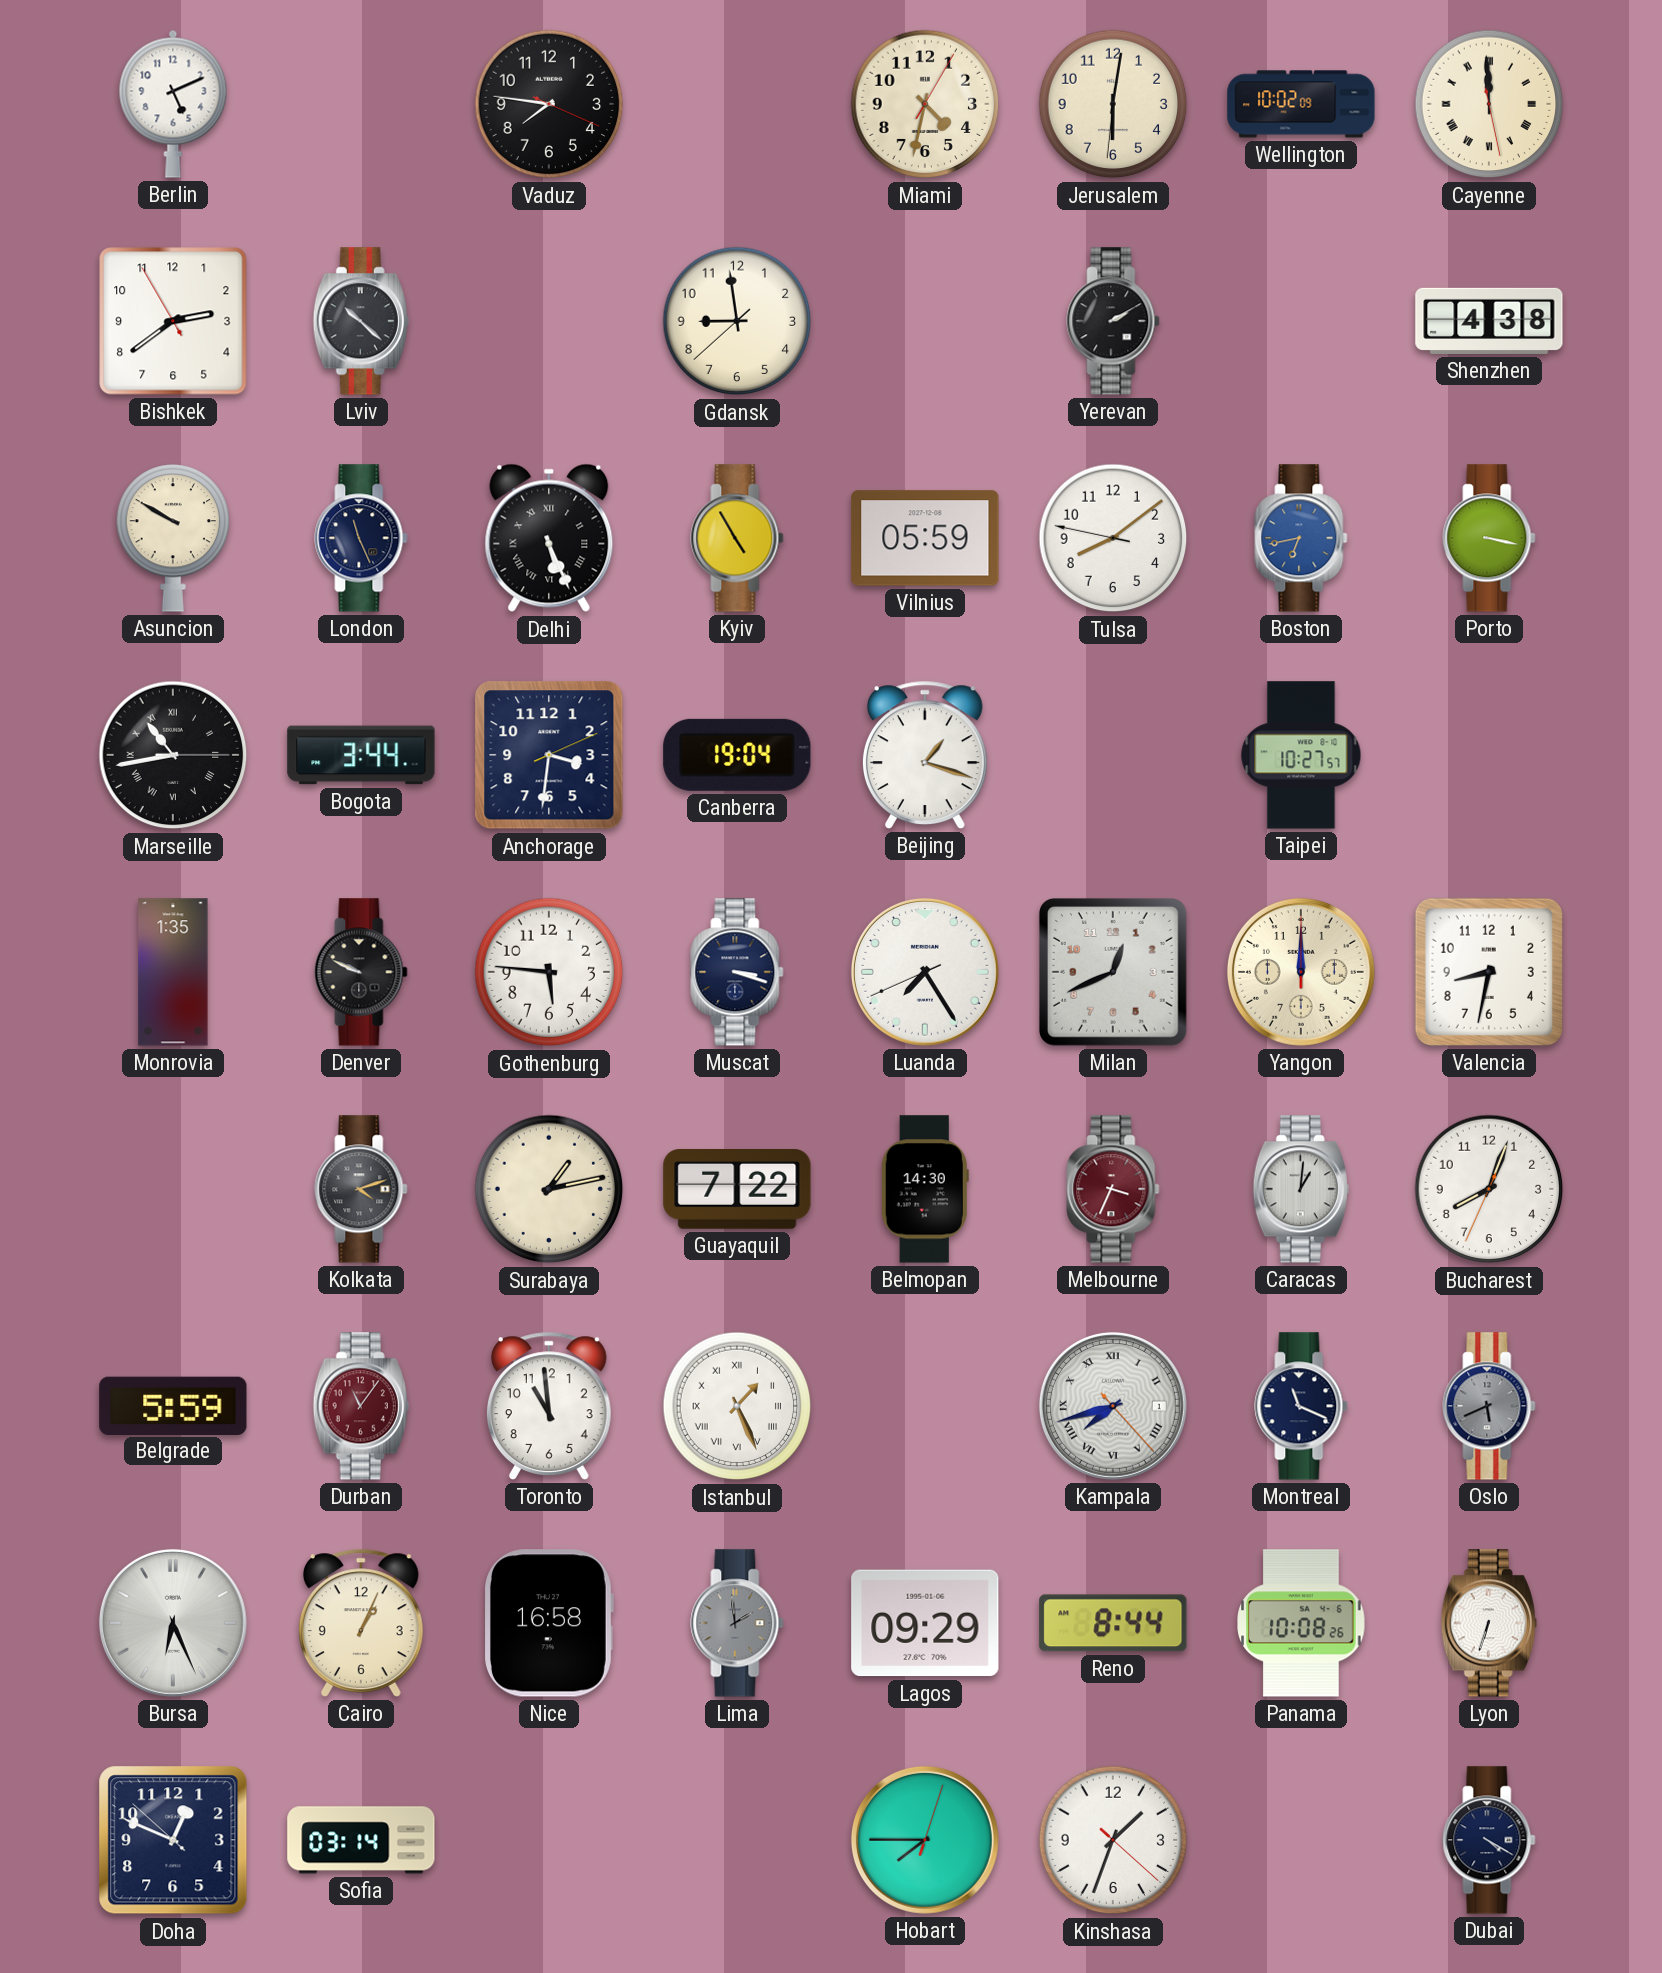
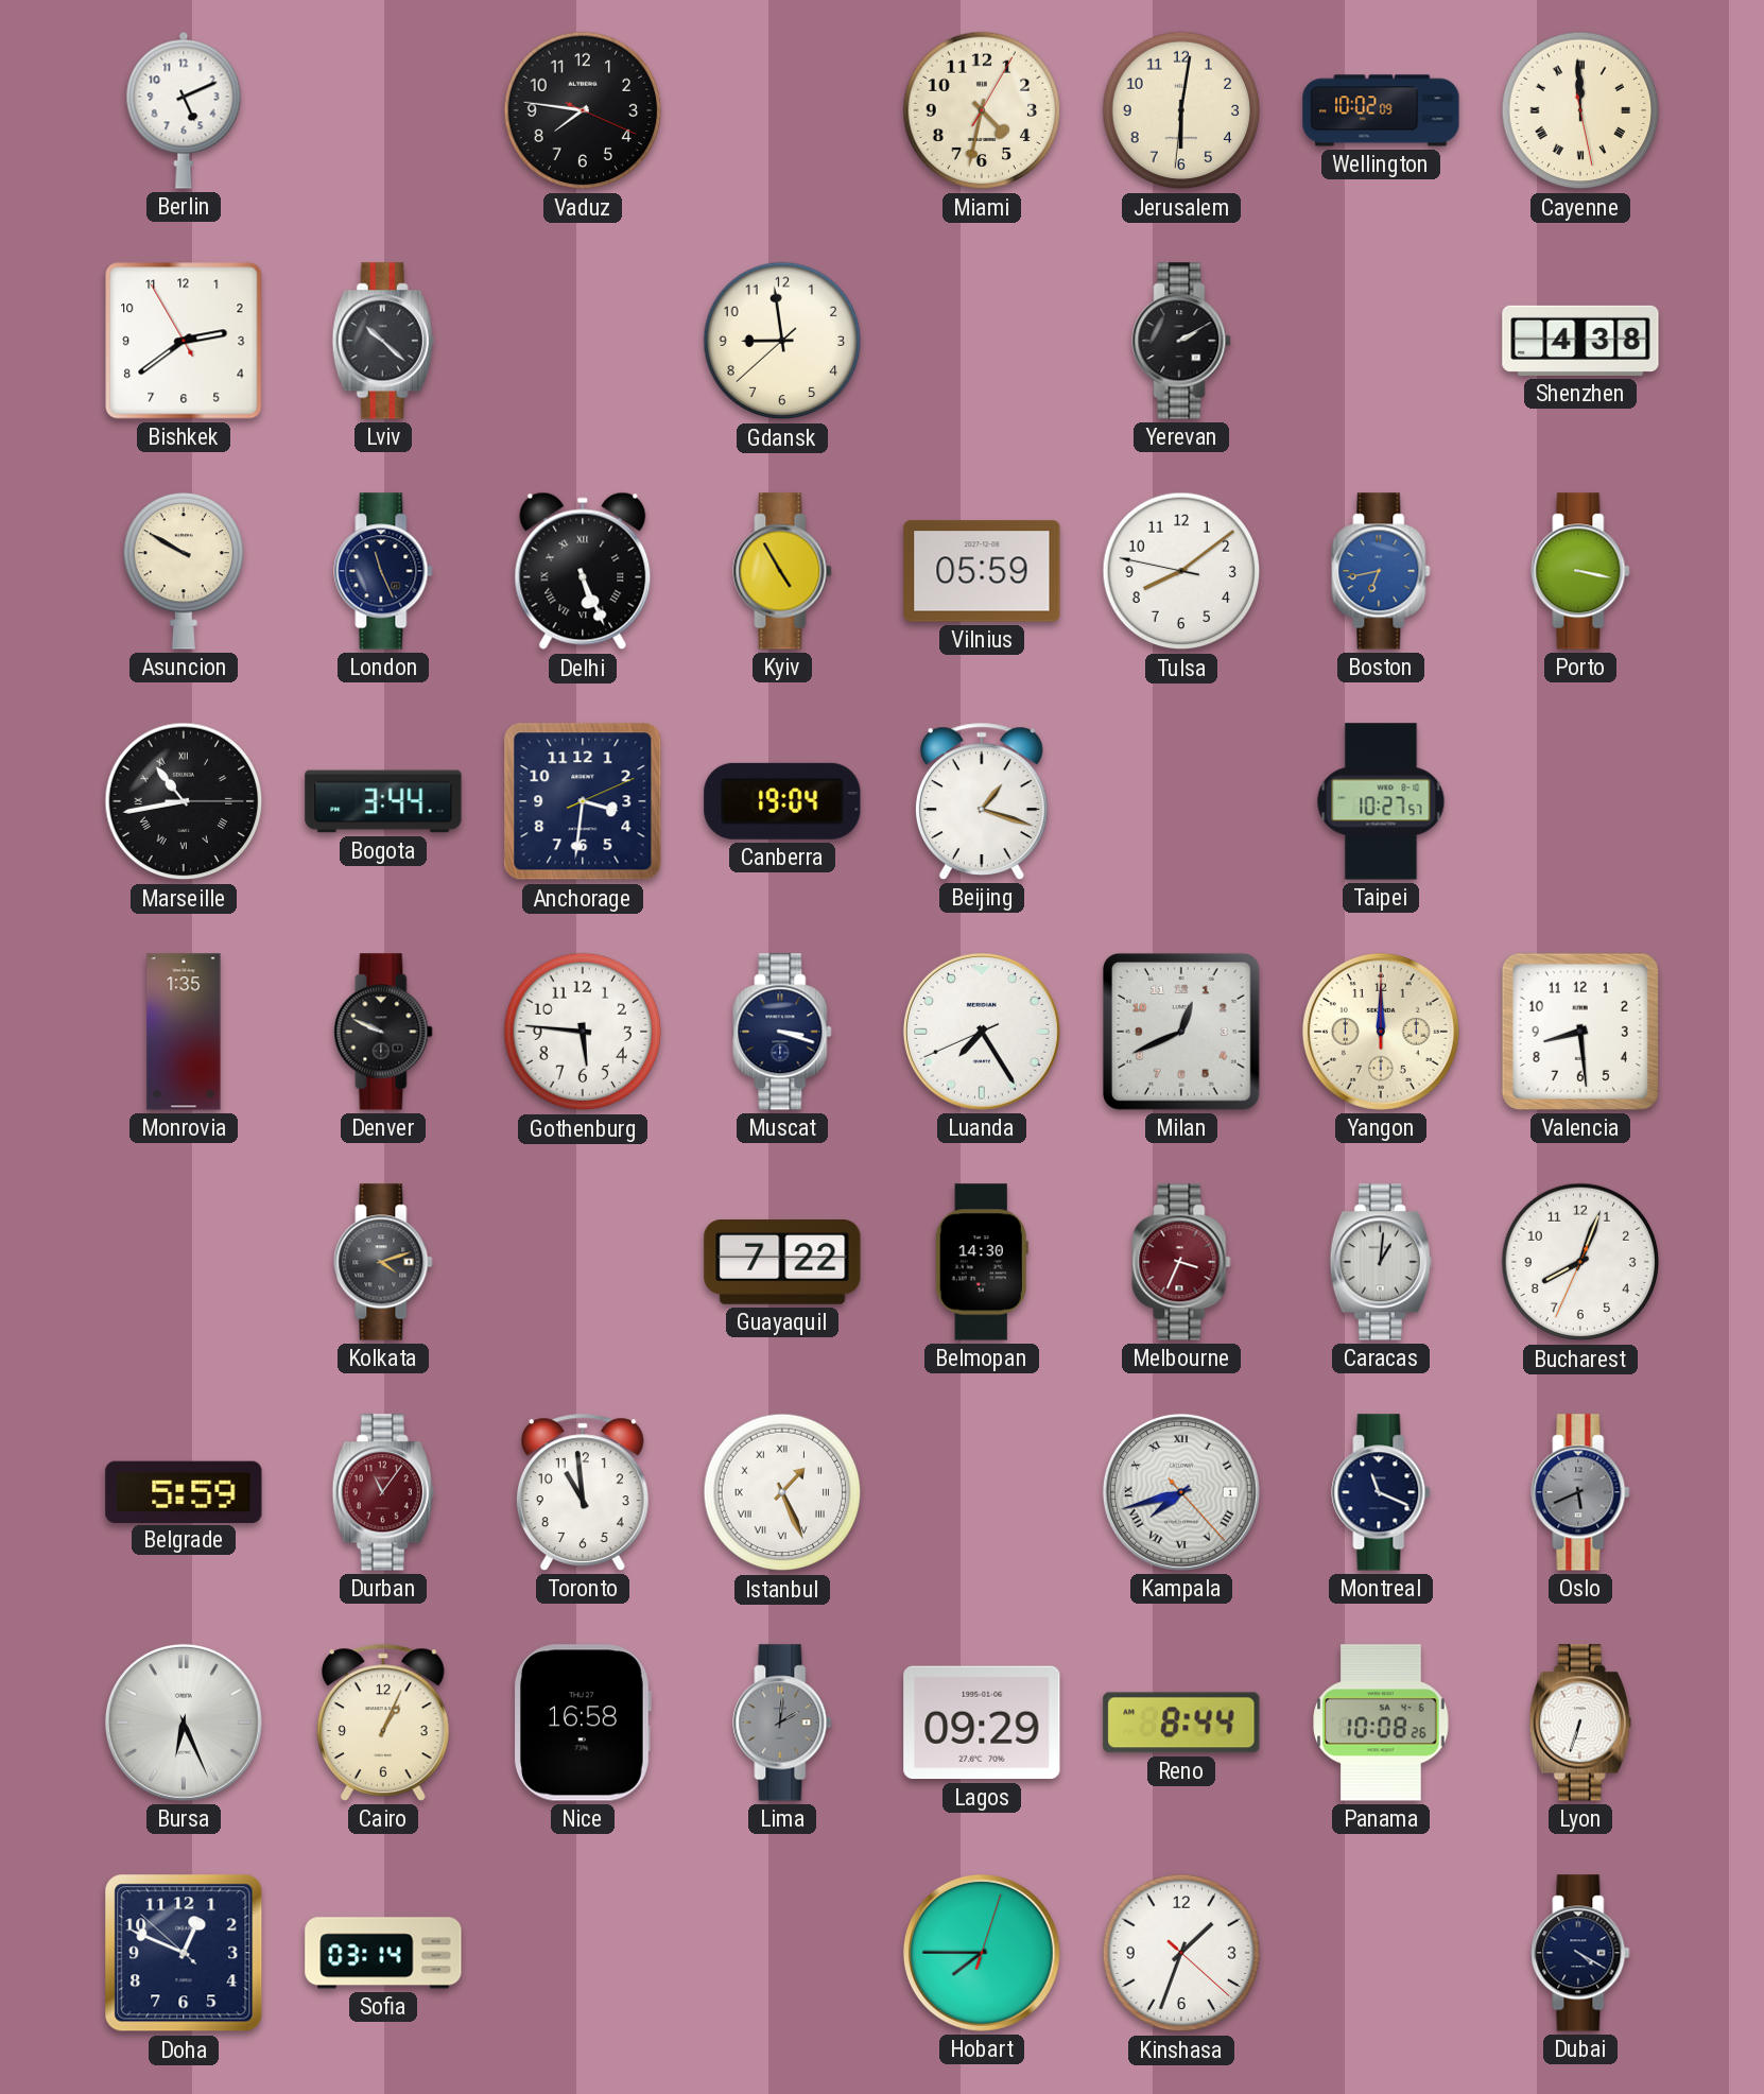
Valencia: 8:32 -> 8:29 (1580, 1032)
Surabaya: 1:13 -> none (549, 1189)
Lima: 1:59 -> 2:01 (782, 1723)
